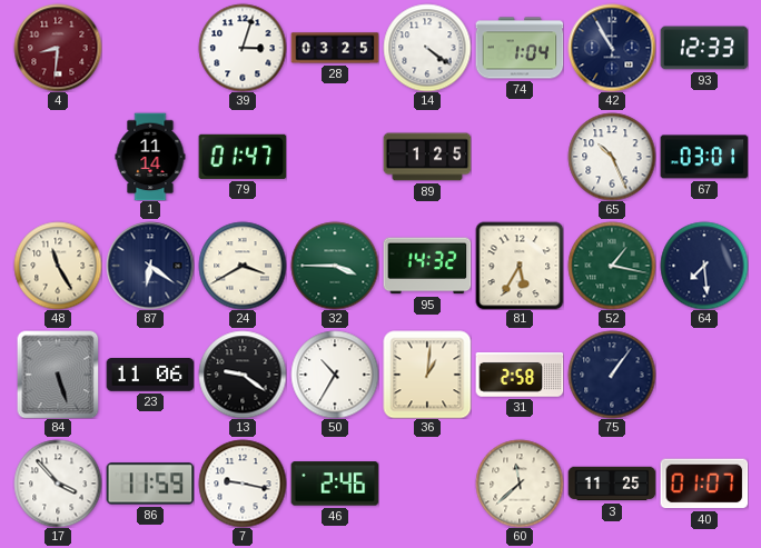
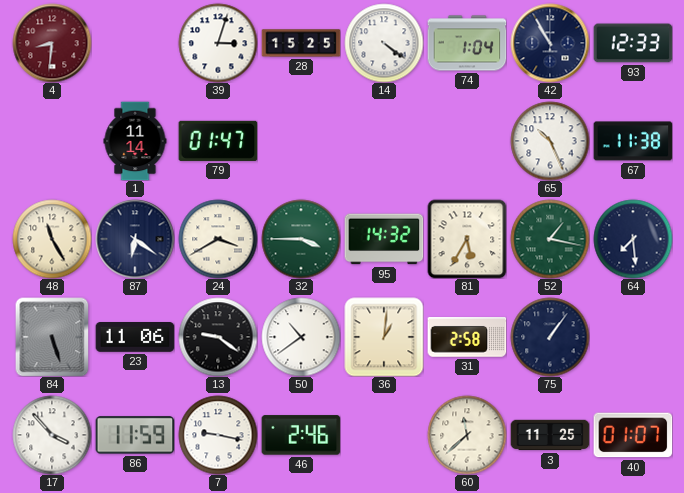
28: 03:25 -> 15:25 (301, 43)
89: 1:25 -> none (427, 157)
67: 03:01 -> 11:38 (633, 141)
50: 10:35 -> 10:39 (301, 337)
